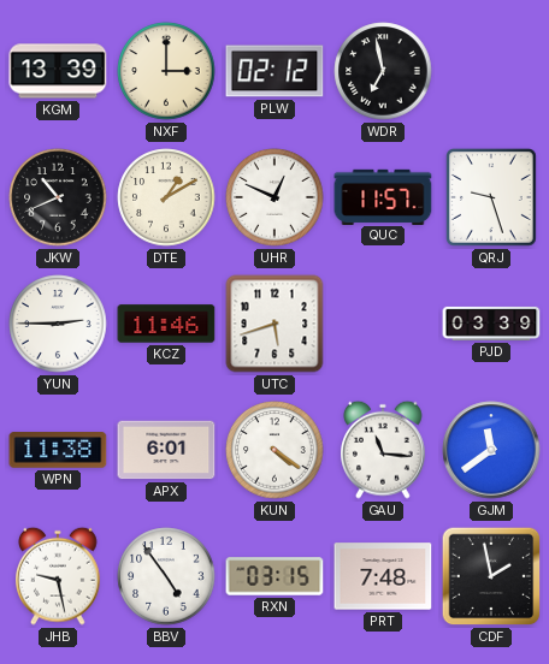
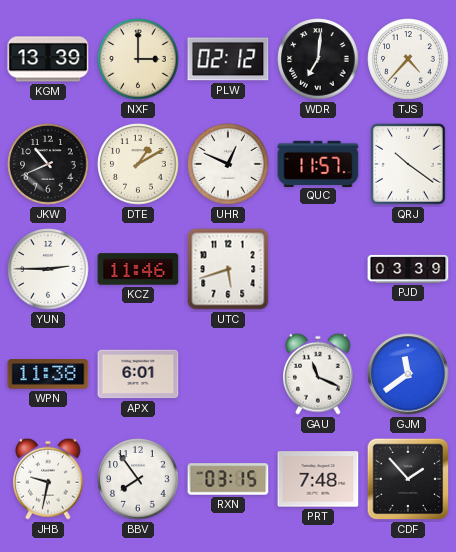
WDR: 6:58 -> 7:01 (318, 59)
TJS: none -> 4:37 (408, 59)
QRJ: 9:27 -> 10:21 (409, 165)
KUN: 4:21 -> none (274, 450)
GAU: 11:16 -> 11:19 (318, 374)
JHB: 9:28 -> 9:32 (48, 479)
BBV: 4:54 -> 7:54 (138, 479)
CDF: 1:58 -> 1:53 (408, 479)
